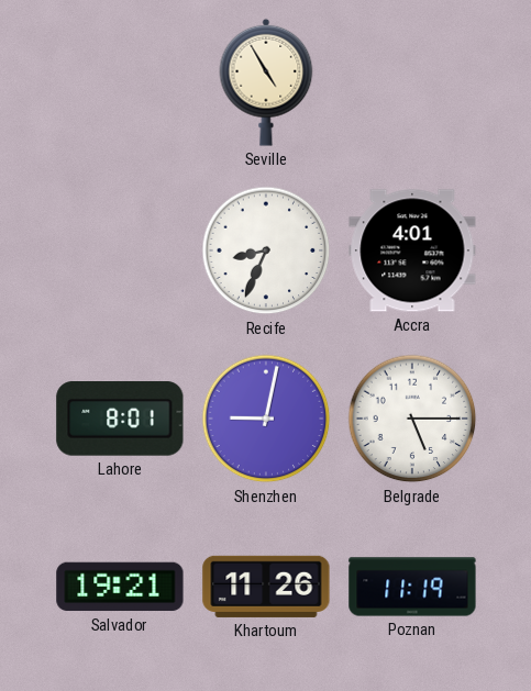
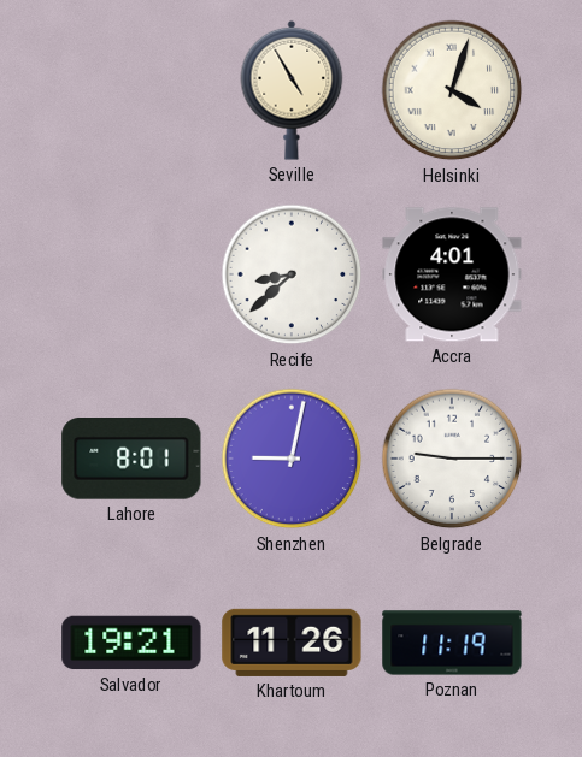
Helsinki: none -> 4:03 (452, 90)
Recife: 8:34 -> 8:38 (292, 274)
Belgrade: 5:15 -> 9:15 (452, 459)
